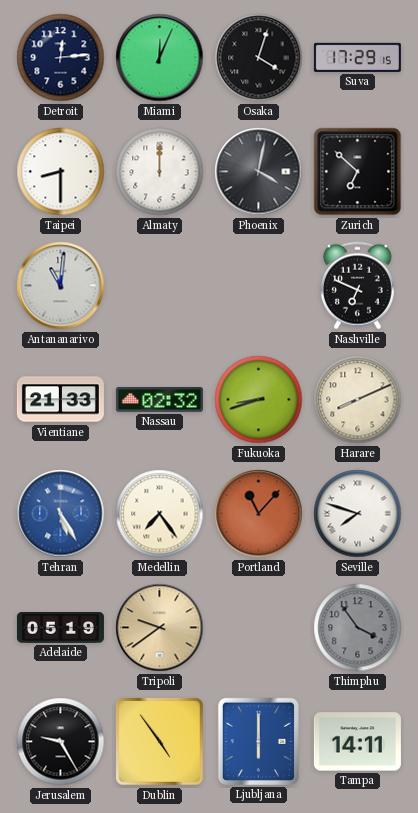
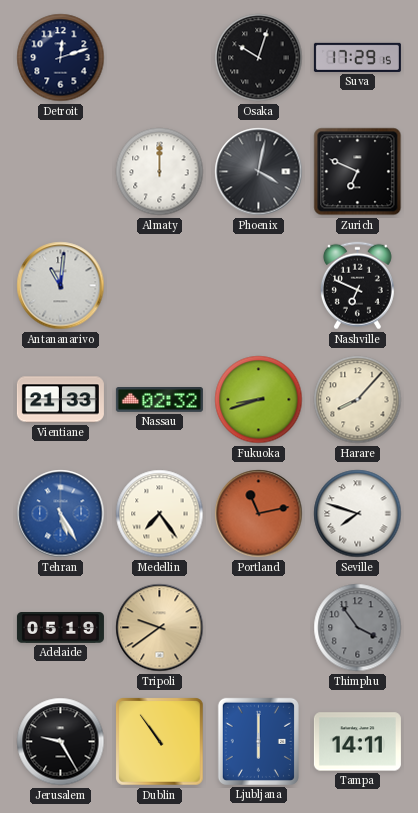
Detroit: 12:14 -> 12:12 (61, 58)
Miami: 12:04 -> none (160, 58)
Osaka: 4:03 -> 10:03 (259, 58)
Taipei: 8:30 -> none (61, 172)
Zurich: 6:52 -> 6:49 (358, 172)
Harare: 8:11 -> 8:07 (358, 400)
Portland: 11:07 -> 11:13 (259, 514)
Dublin: 4:54 -> 10:54 (160, 742)
